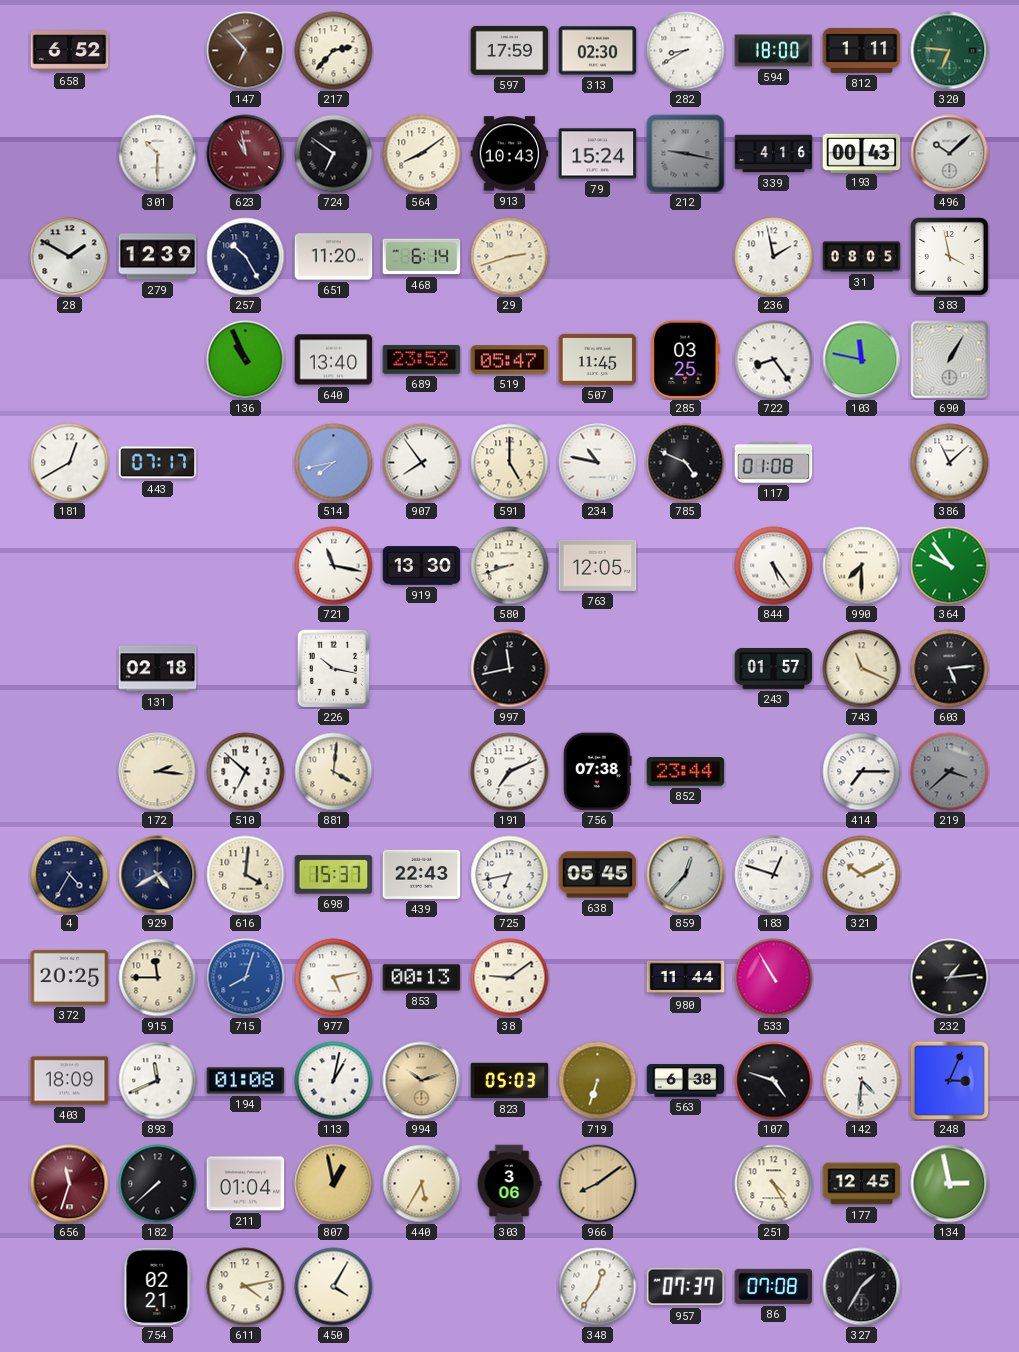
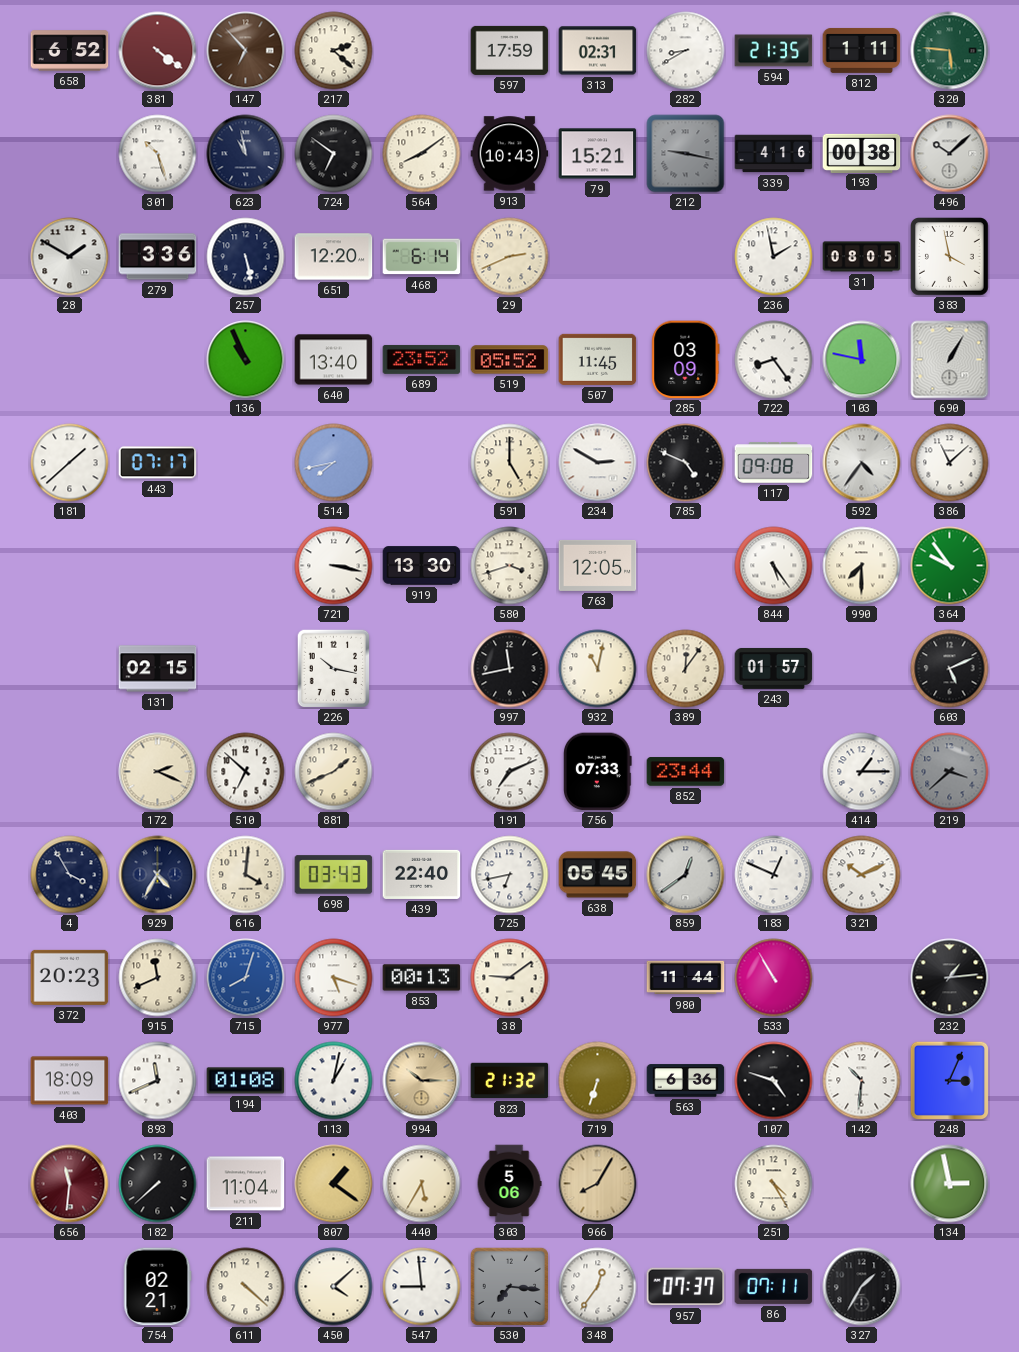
381: none -> 4:21 (158, 51)
217: 2:37 -> 2:22 (334, 51)
313: 02:30 -> 02:31 (598, 51)
594: 18:00 -> 21:35 (774, 51)
320: 6:46 -> 5:46 (950, 51)
301: 10:30 -> 10:27 (158, 154)
623 dial: burgundy -> navy (246, 154)
79: 15:24 -> 15:21 (598, 154)
193: 00:43 -> 00:38 (862, 153)
279: 12:39 -> 3:36 (158, 257)
257: 10:25 -> 5:28 (246, 257)
651: 11:20 -> 12:20 (334, 257)
29: 2:42 -> 2:41 (510, 257)
519: 05:47 -> 05:52 (510, 360)
285: 03:25 -> 03:09 (686, 360)
181: 12:40 -> 1:38 (70, 463)
907: 7:54 -> none (422, 463)
234: 10:47 -> 2:50 (598, 463)
117: 01:08 -> 09:08 (774, 463)
592: none -> 4:36 (862, 463)
721: 11:17 -> 3:17 (334, 566)
580: 8:42 -> 3:42 (510, 566)
131: 02:18 -> 02:15 (158, 669)
932: none -> 11:02 (598, 669)
389: none -> 12:06 (686, 669)
743: 11:19 -> none (862, 669)
603: 5:14 -> 5:11 (950, 669)
172: 2:16 -> 2:19 (158, 772)
881: 4:01 -> 1:41 (334, 772)
756: 07:38 -> 07:33 (598, 772)
414: 7:15 -> 1:15 (862, 772)
4: 4:35 -> 3:55 (70, 875)
929: 4:40 -> 4:35 (158, 875)
698: 15:37 -> 03:43 (334, 875)
439: 22:43 -> 22:40 (422, 874)
859: 12:37 -> 12:39 (686, 875)
183: 12:48 -> 12:49 (774, 875)
372: 20:25 -> 20:23 (70, 977)
915: 11:45 -> 11:41 (158, 978)
977: 5:13 -> 5:18 (334, 978)
994: 10:12 -> 10:15 (422, 1081)
823: 05:03 -> 21:32 (510, 1081)
563: 6:38 -> 6:36 (686, 1081)
142: 4:31 -> 10:31 (862, 1081)
656: 11:33 -> 11:31 (70, 1184)
211: 01:04 -> 11:04 (246, 1184)
807: 12:58 -> 1:21 (334, 1184)
303: 3:06 -> 5:06 (509, 1184)
966: 8:09 -> 8:05 (598, 1184)
177: 12:45 -> none (862, 1184)
611: 4:13 -> 4:22 (246, 1287)
450: 4:05 -> 4:08 (334, 1287)
547: none -> 8:59 (422, 1287)
530: none -> 7:16 (509, 1286)
86: 07:08 -> 07:11 (774, 1286)
